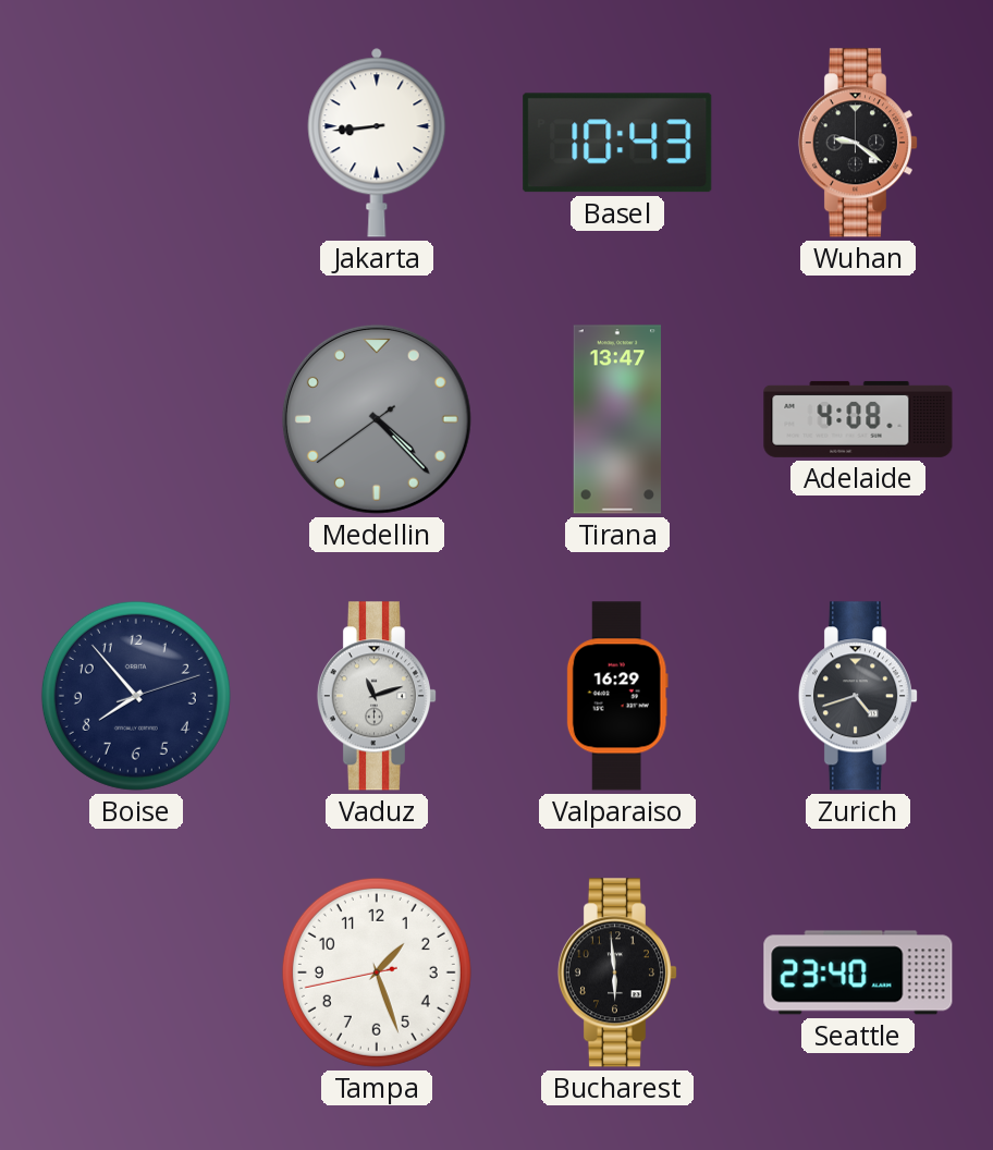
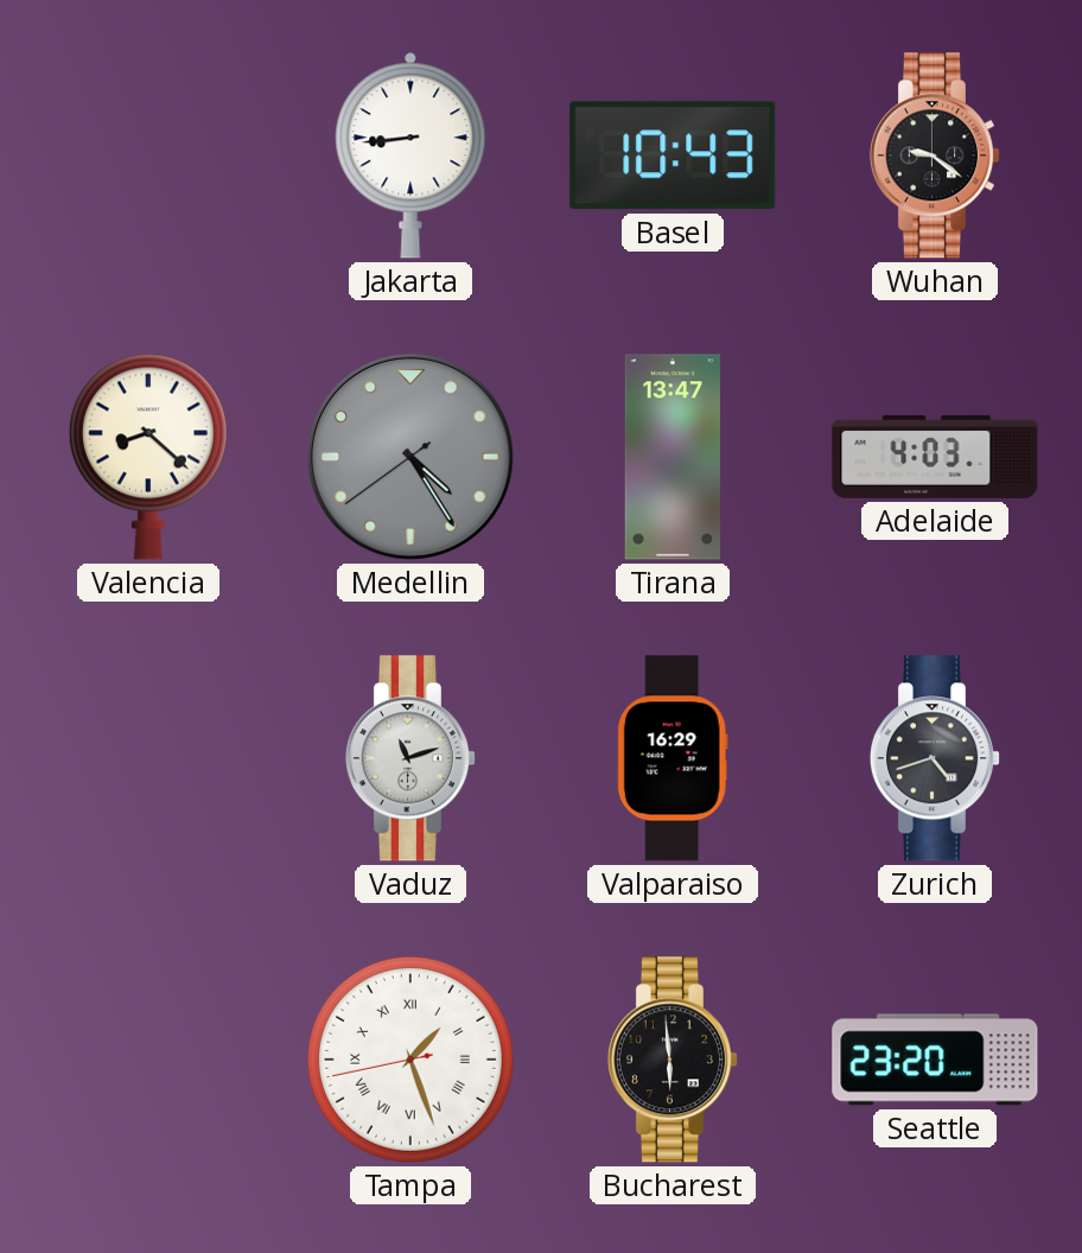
Valencia: none -> 8:22 (148, 457)
Medellin: 4:22 -> 4:24 (410, 457)
Adelaide: 4:08 -> 4:03 (935, 457)
Boise: 7:53 -> none (136, 696)
Tampa numerals: Arabic -> Roman (410, 1060)
Seattle: 23:40 -> 23:20 (935, 1060)
